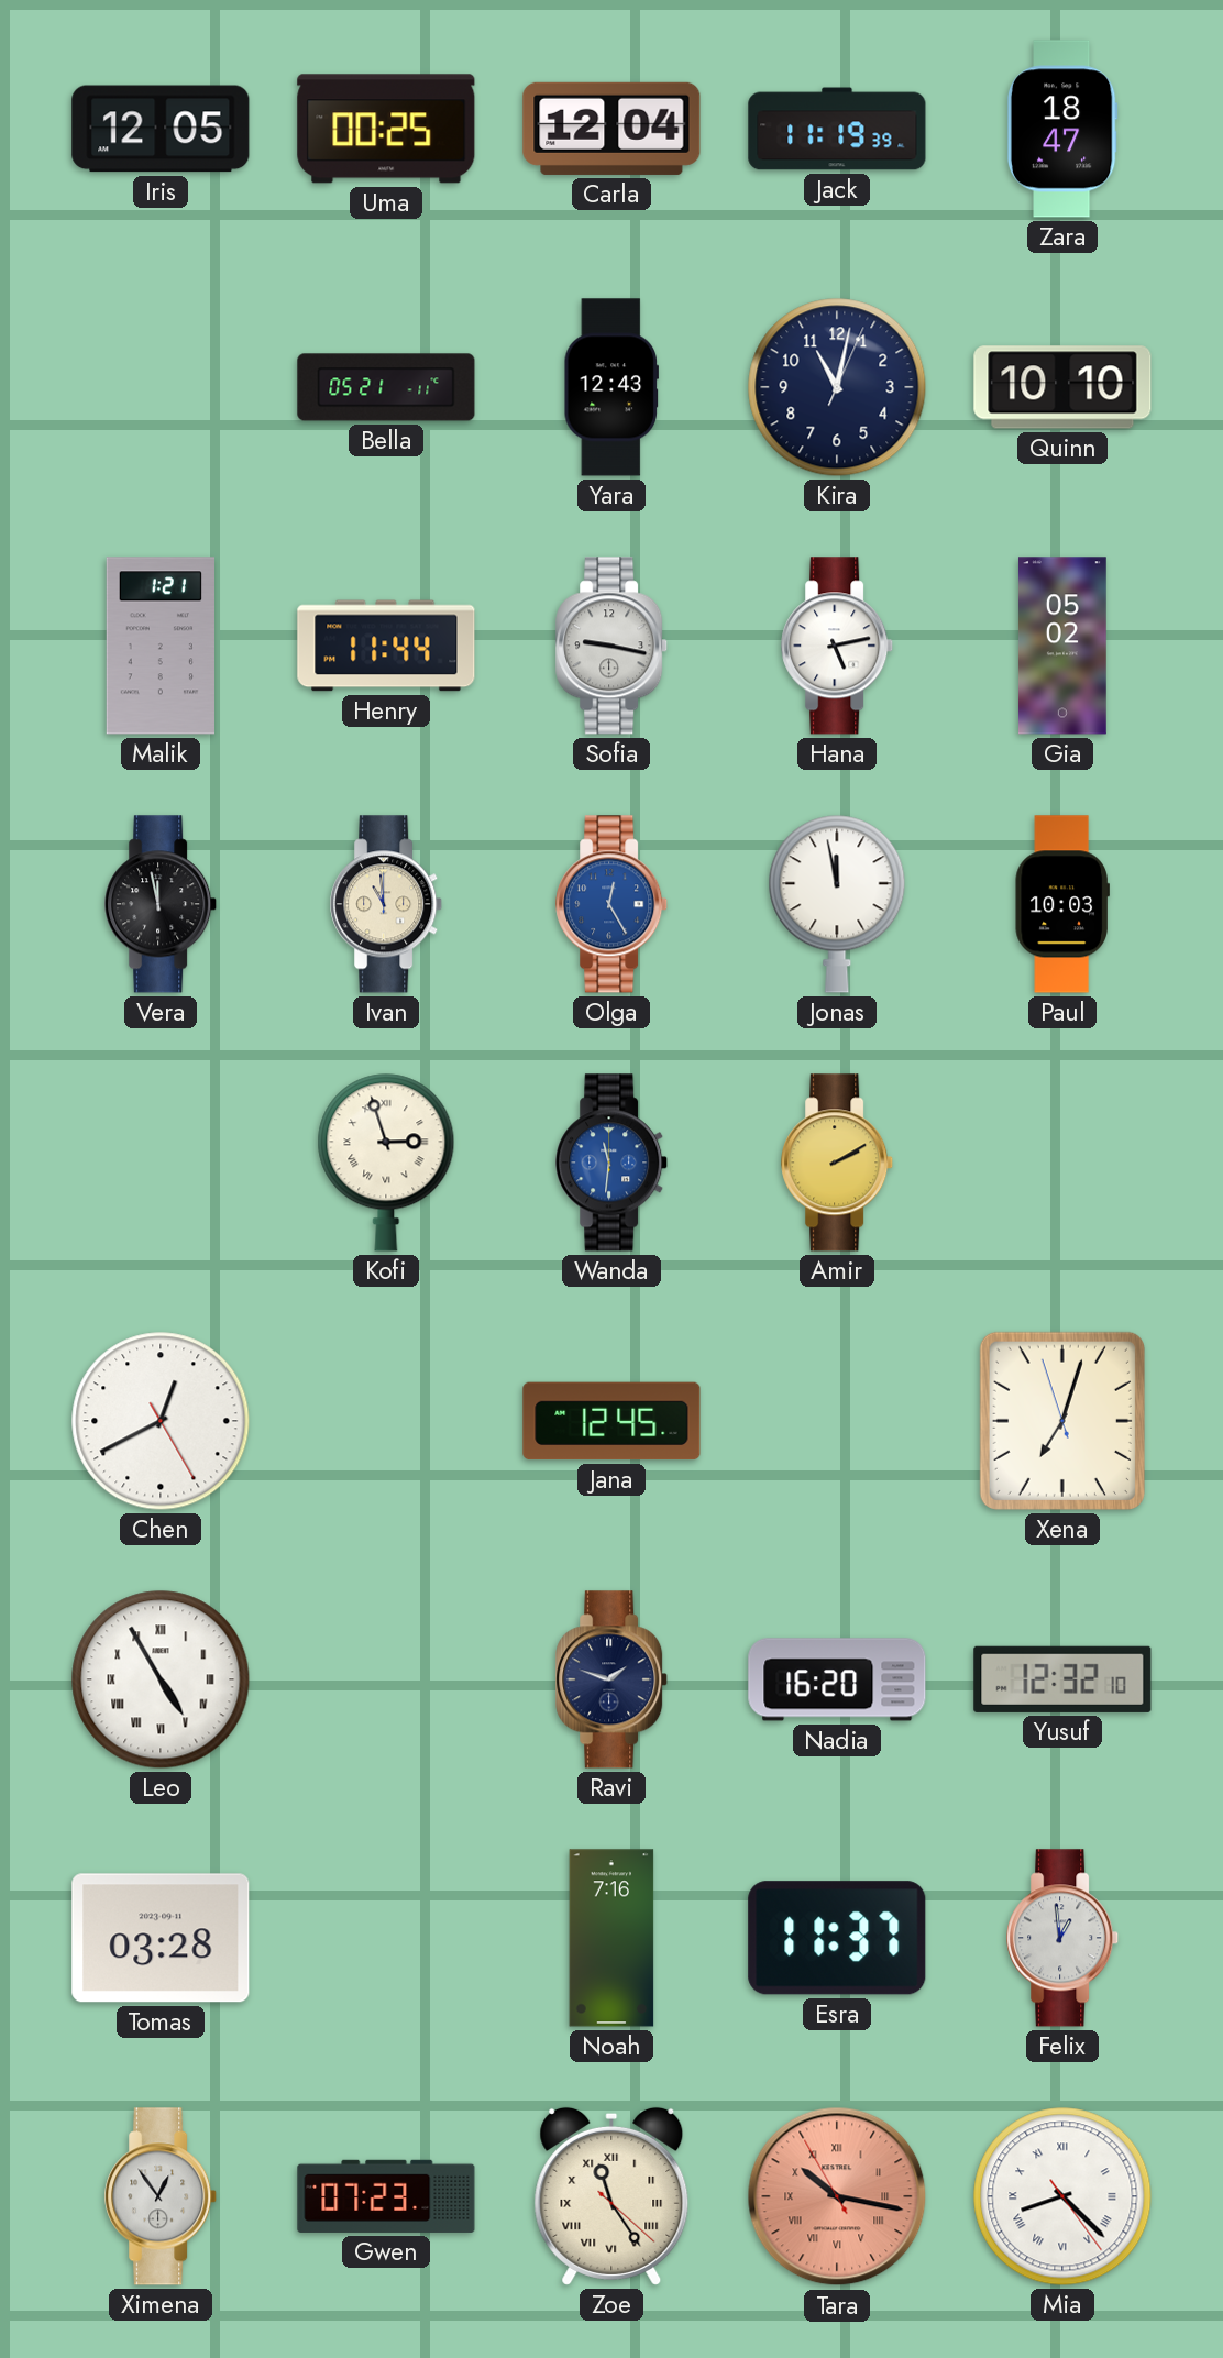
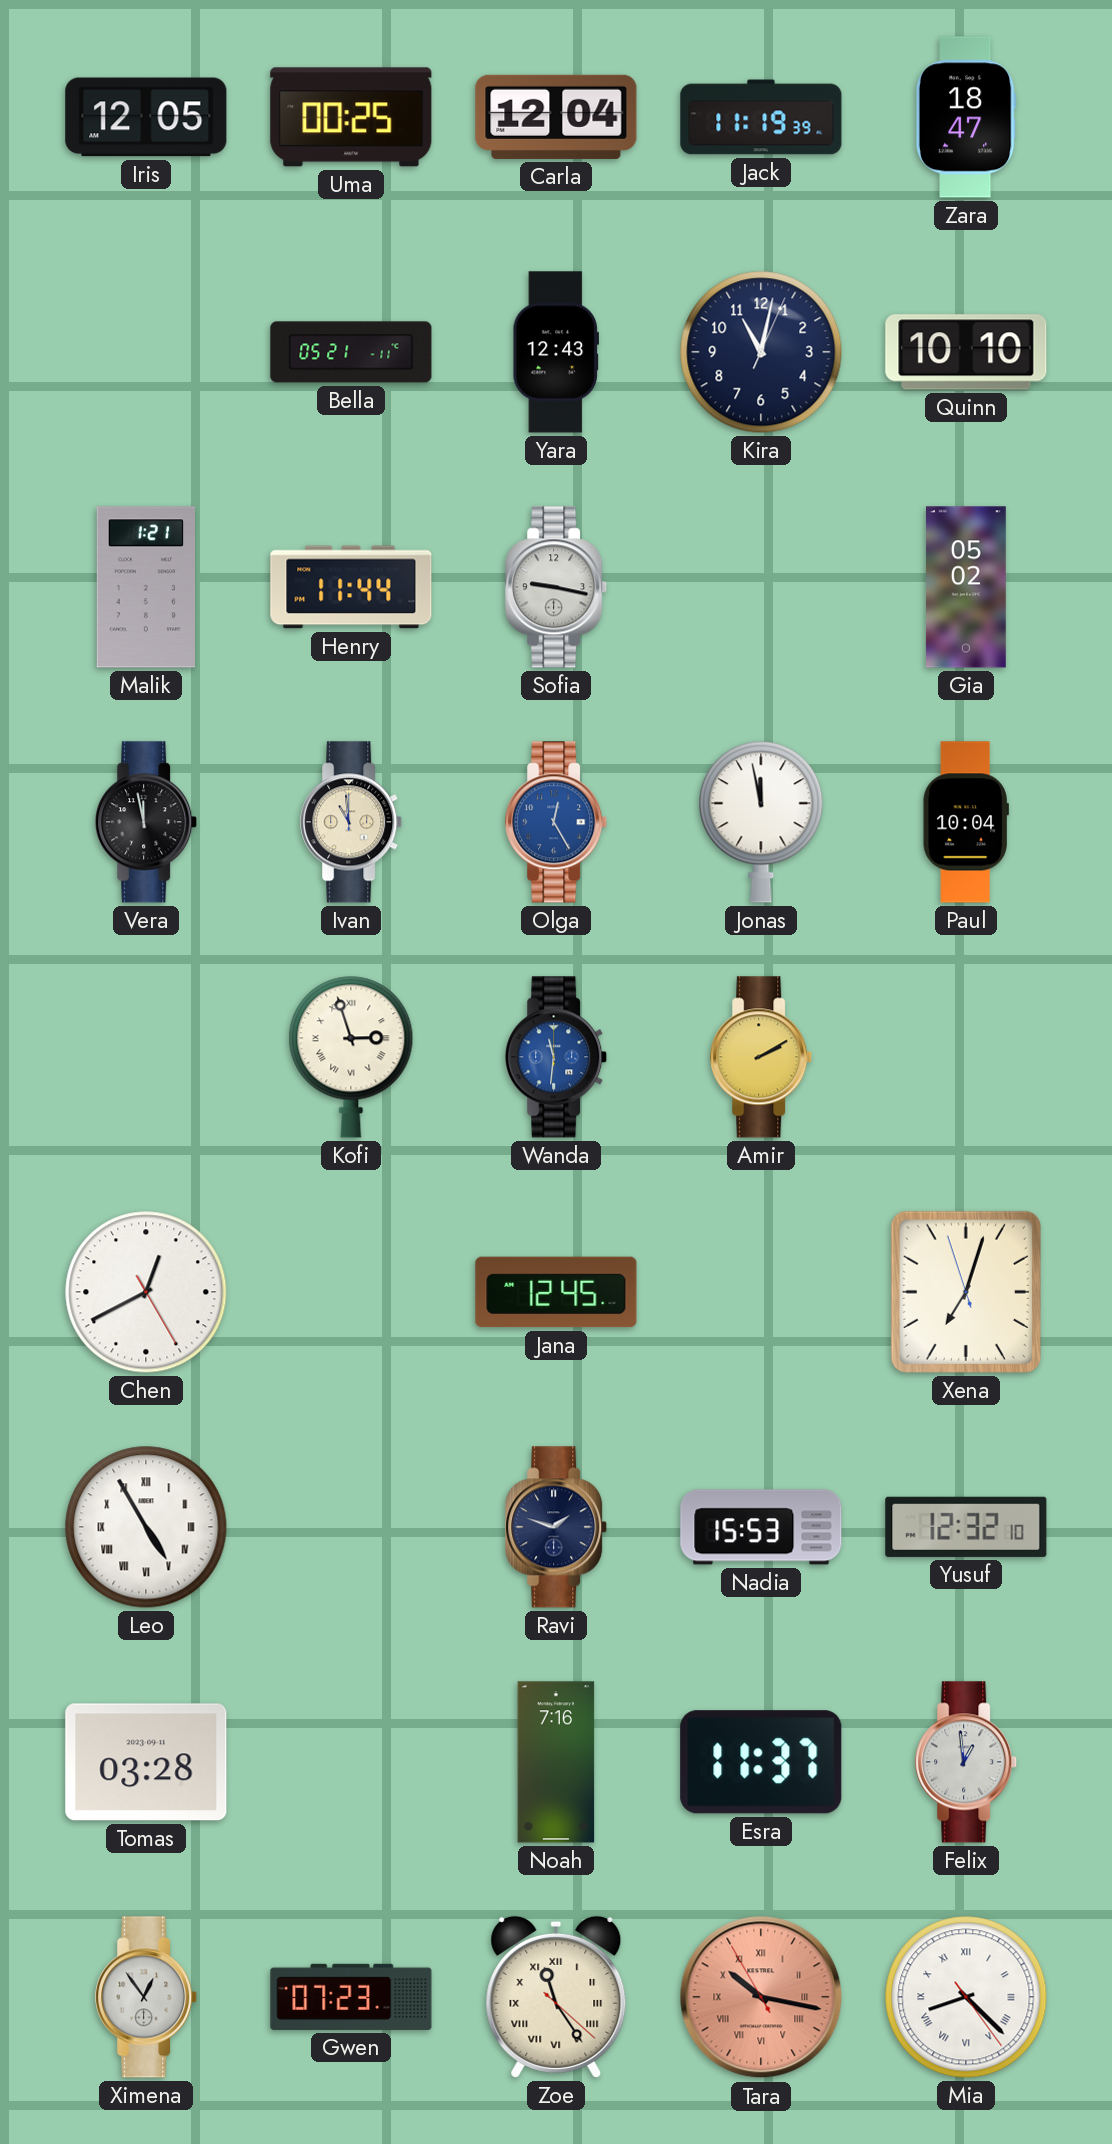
Hana: 5:13 -> none (838, 646)
Paul: 10:03 -> 10:04 (966, 822)
Nadia: 16:20 -> 15:53 (761, 1527)
